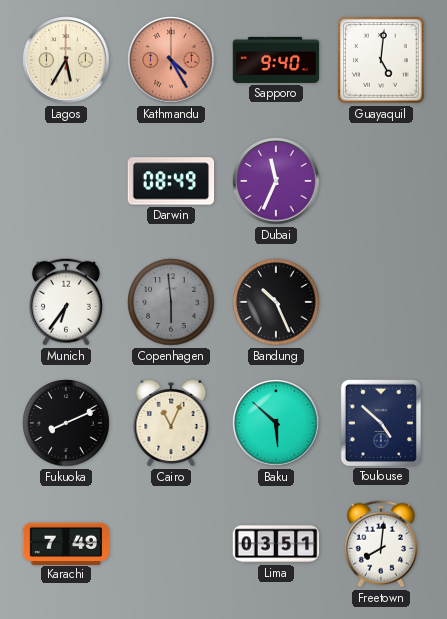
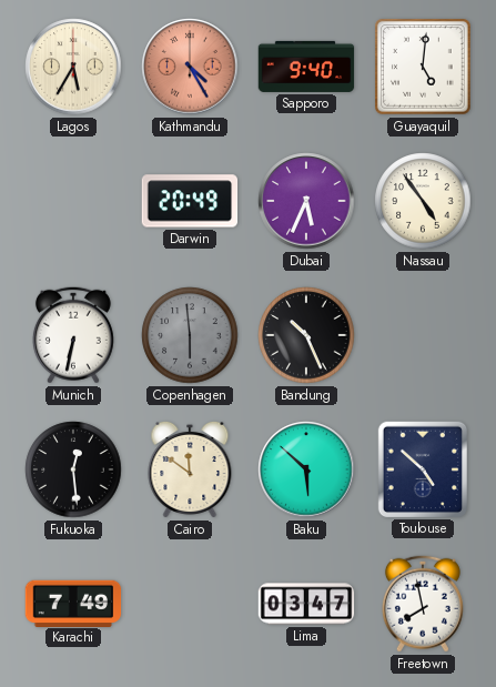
Darwin: 08:49 -> 20:49 (190, 201)
Dubai: 11:34 -> 5:34 (306, 201)
Nassau: none -> 4:54 (423, 201)
Munich: 6:36 -> 6:32 (73, 335)
Fukuoka: 8:11 -> 12:29 (73, 469)
Cairo: 11:04 -> 11:51 (190, 469)
Lima: 03:51 -> 03:47 (306, 604)
Freetown: 8:01 -> 7:58 (423, 604)
